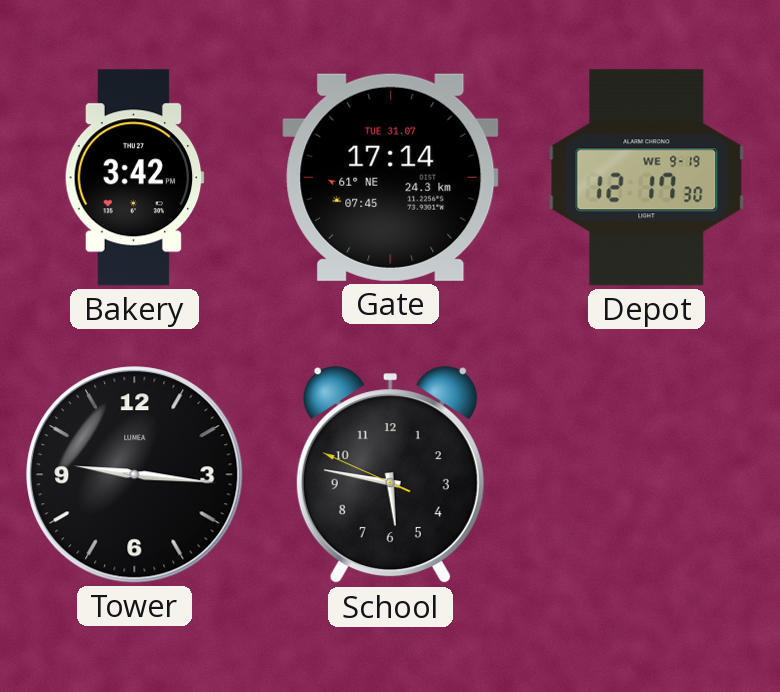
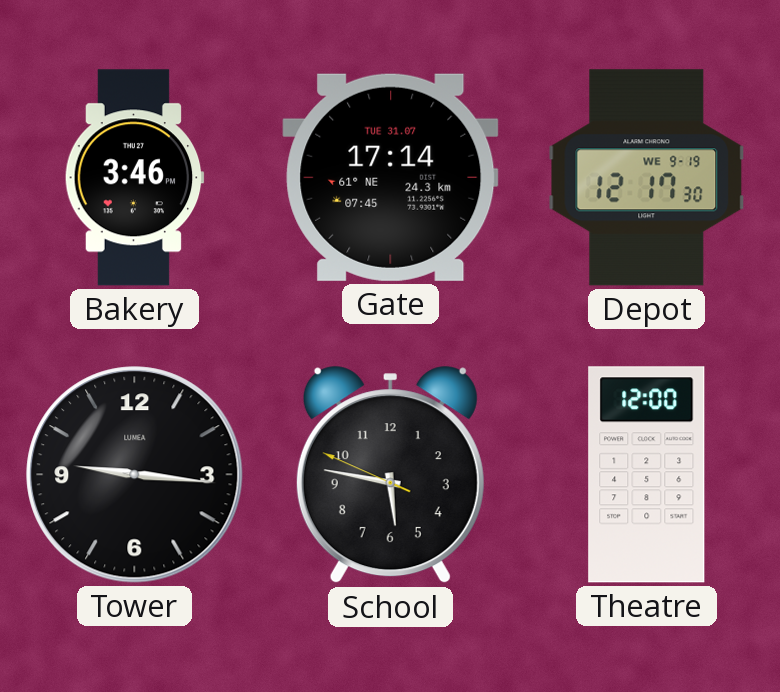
Bakery: 3:42 -> 3:46 (134, 178)
Theatre: none -> 12:00 (647, 475)
